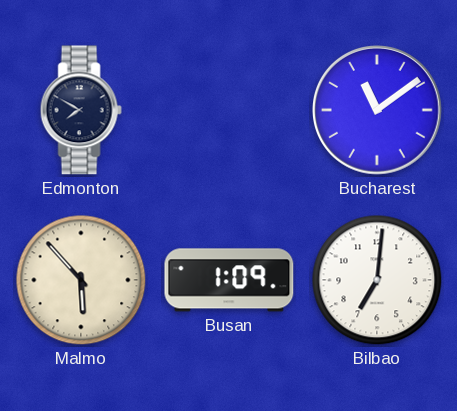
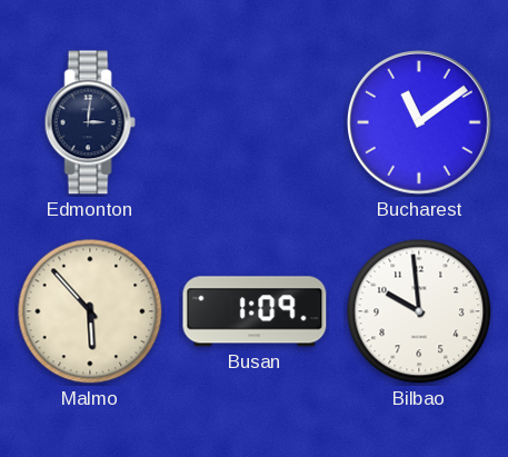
Edmonton: 7:50 -> 3:01 (90, 122)
Bilbao: 7:01 -> 9:59 (419, 311)
